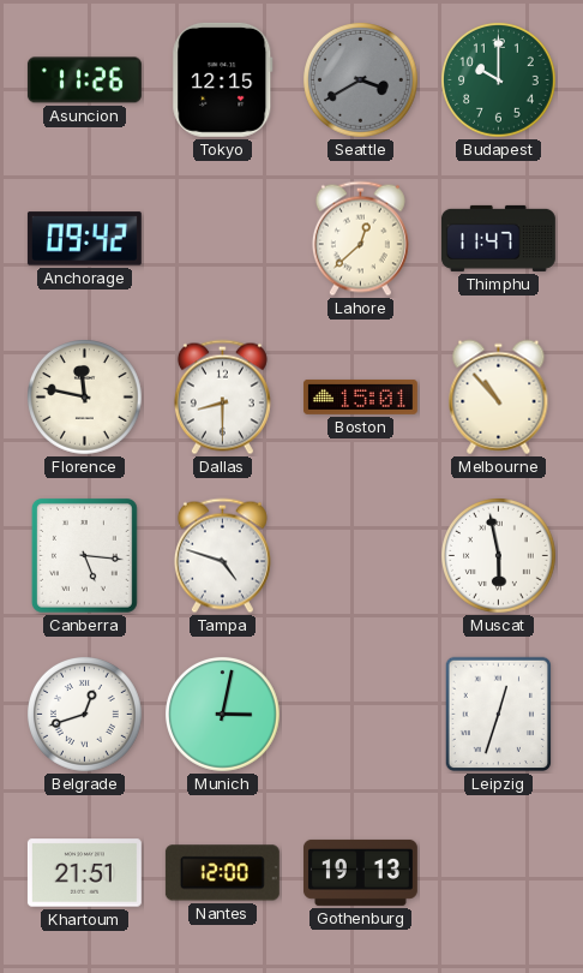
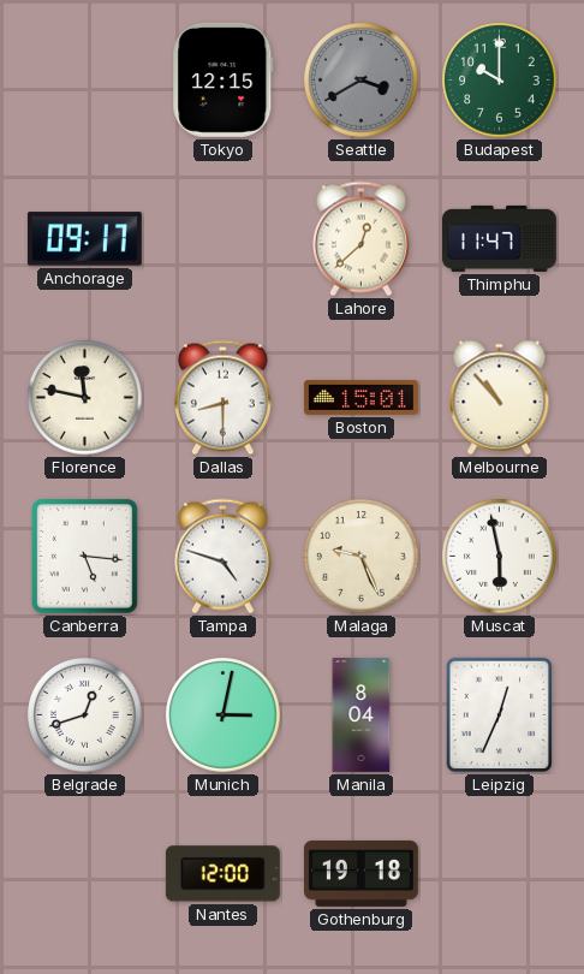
Asuncion: 11:26 -> none (84, 80)
Anchorage: 09:42 -> 09:17 (84, 239)
Malaga: none -> 9:26 (362, 557)
Manila: none -> 8:04 (362, 714)
Leipzig: 12:33 -> 12:34 (500, 715)
Khartoum: 21:51 -> none (84, 873)
Gothenburg: 19:13 -> 19:18 (360, 873)
